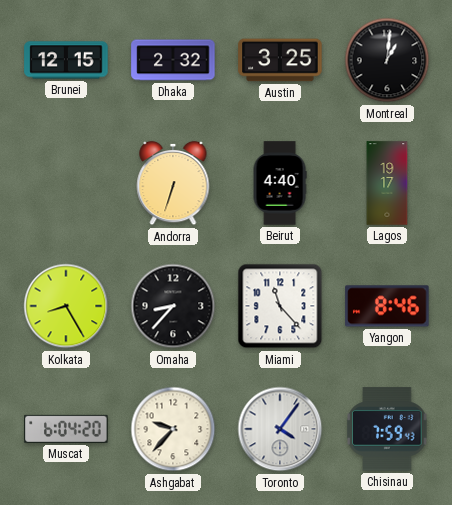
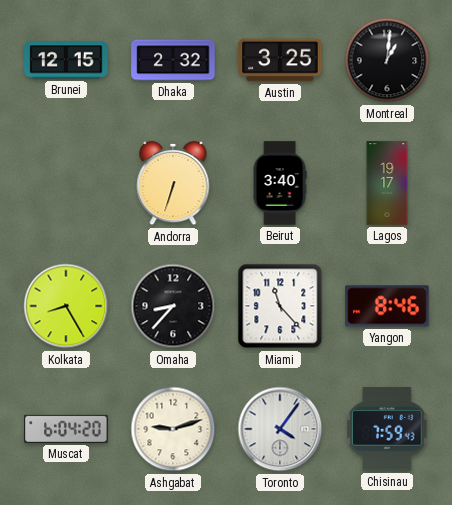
Beirut: 4:40 -> 3:40 (280, 183)
Ashgabat: 9:37 -> 9:12 (173, 429)
